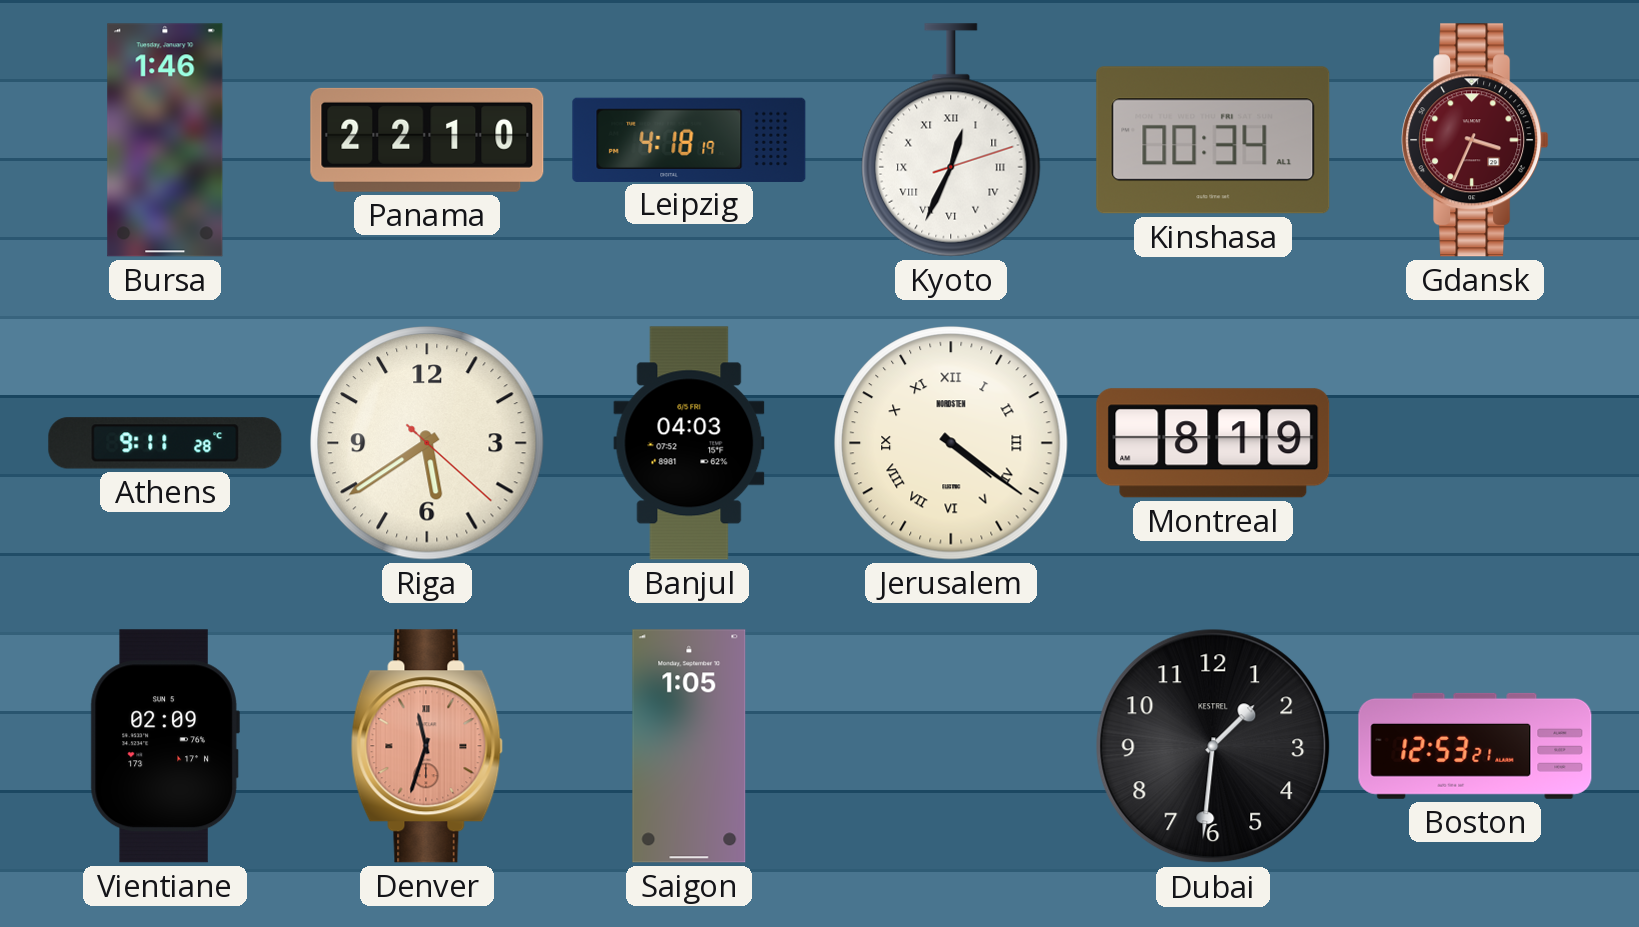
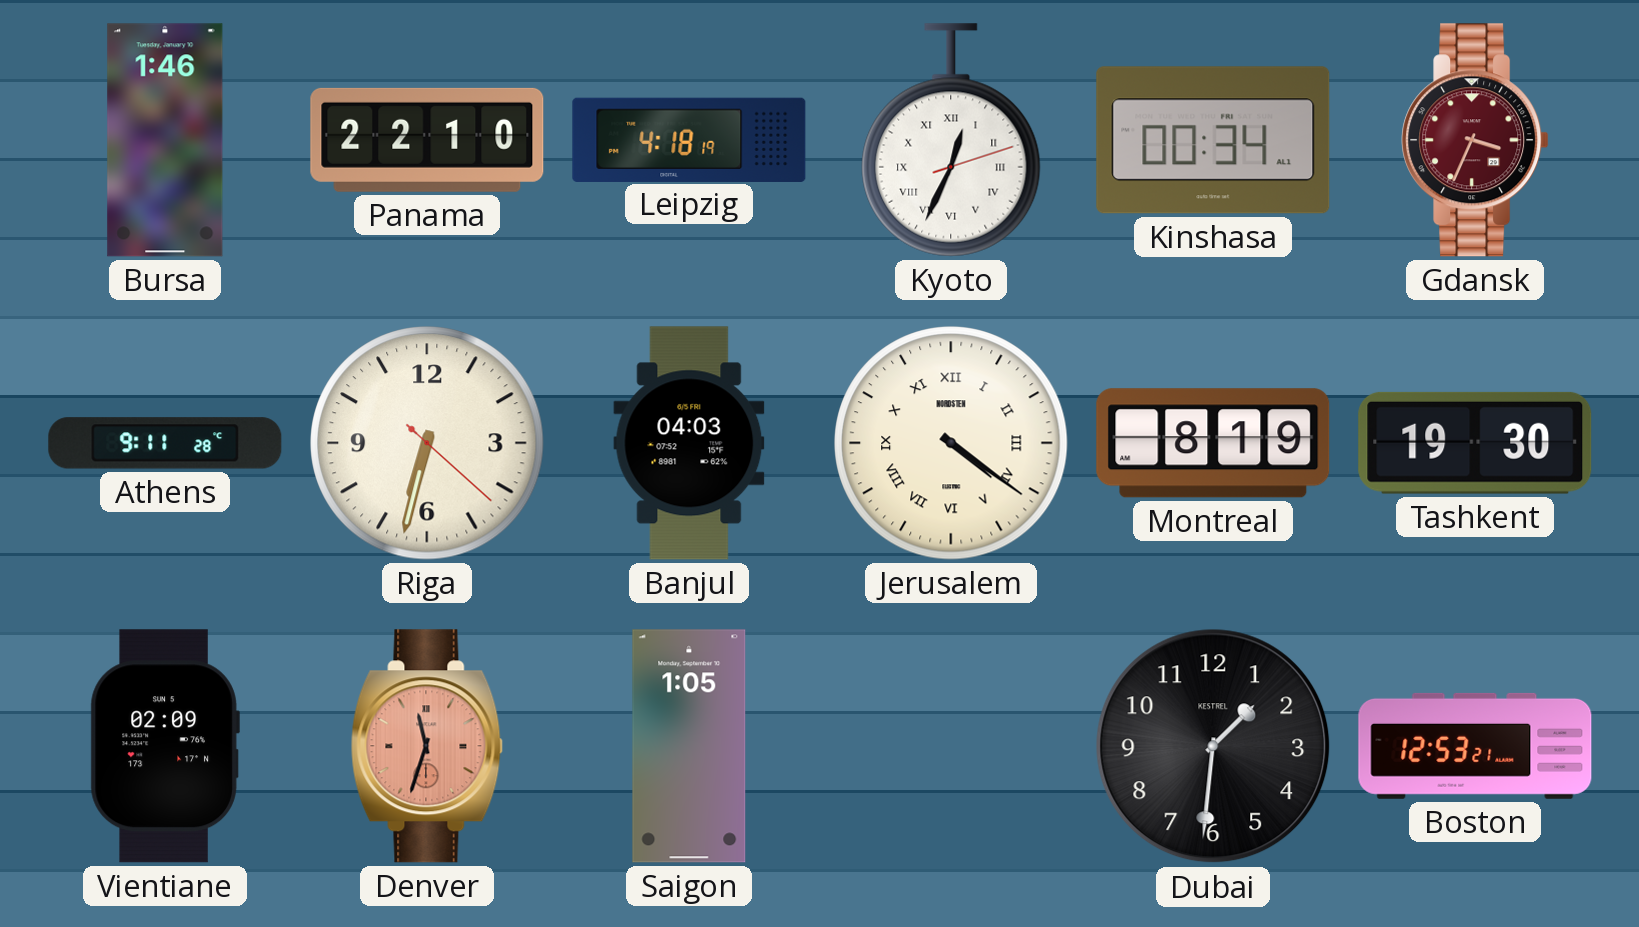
Riga: 5:39 -> 6:32 (427, 443)
Tashkent: none -> 19:30 (1475, 443)
